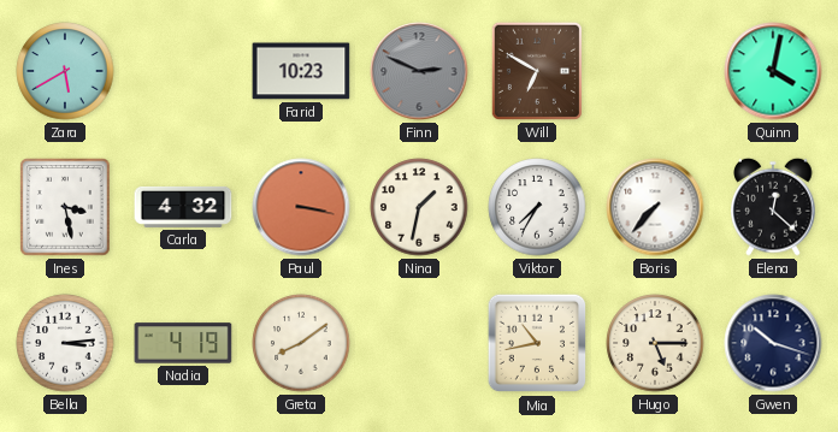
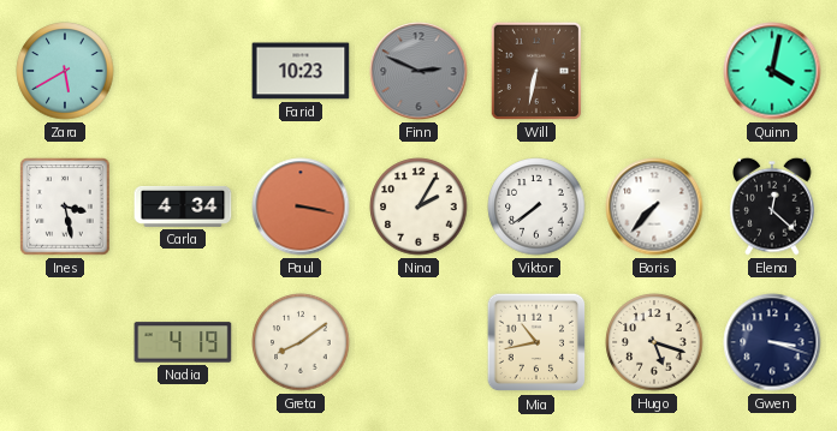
Will: 6:50 -> 6:32 (536, 71)
Carla: 4:32 -> 4:34 (183, 206)
Nina: 1:32 -> 2:05 (419, 206)
Viktor: 7:35 -> 7:39 (536, 206)
Bella: 3:14 -> none (65, 343)
Hugo: 5:15 -> 5:18 (654, 342)
Gwen: 10:18 -> 3:18 (772, 342)
